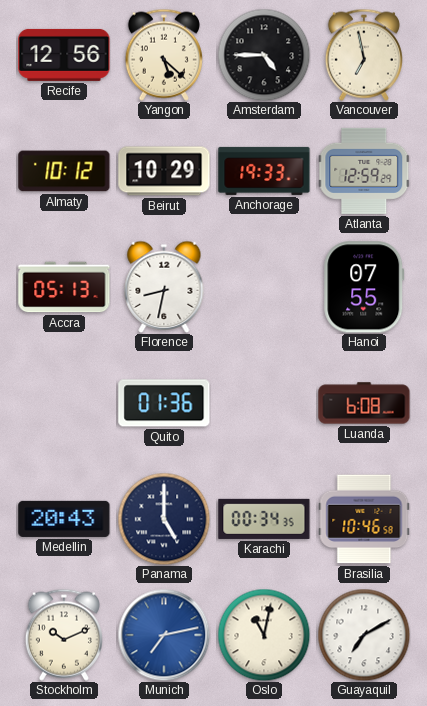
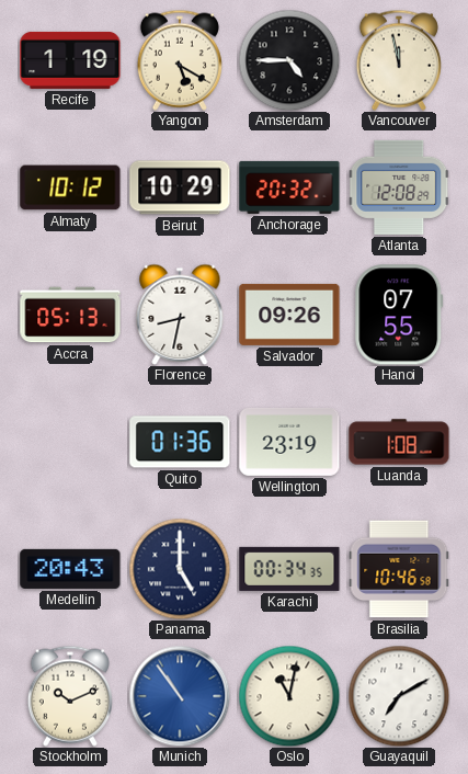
Recife: 12:56 -> 1:19 (70, 60)
Yangon: 5:22 -> 5:20 (180, 60)
Vancouver: 6:58 -> 11:58 (399, 60)
Anchorage: 19:33 -> 20:32 (289, 187)
Atlanta: 12:59 -> 12:08 (399, 187)
Salvador: none -> 09:26 (289, 315)
Wellington: none -> 23:19 (289, 442)
Luanda: 6:08 -> 1:08 (399, 442)
Munich: 7:13 -> 10:54 (180, 696)
